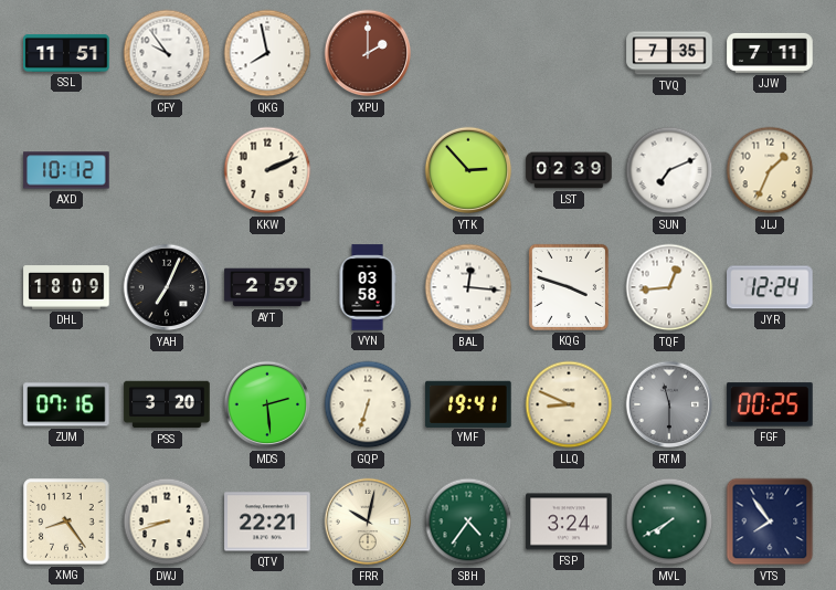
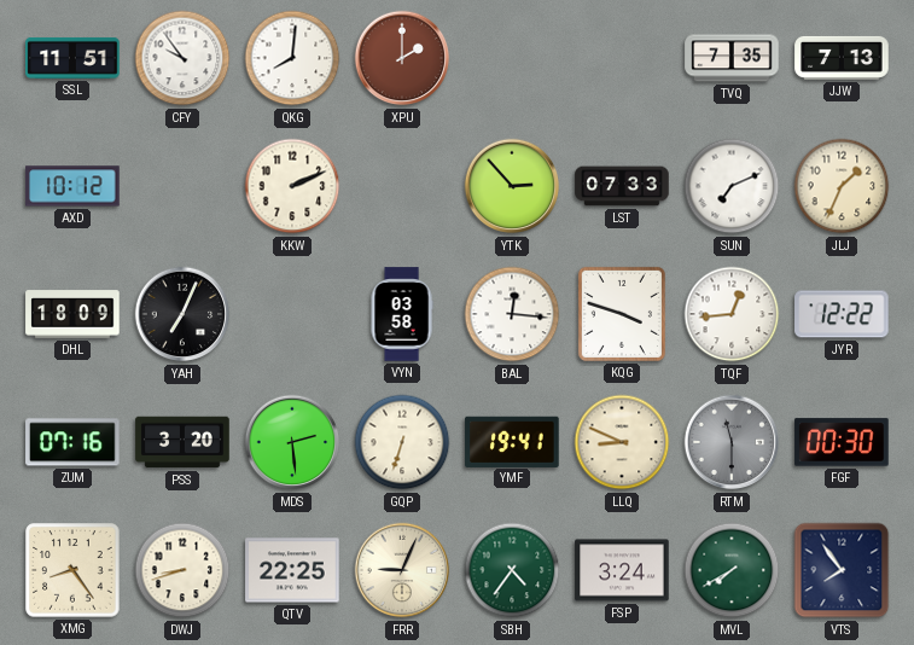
QKG: 7:58 -> 8:01 (292, 58)
JJW: 7:11 -> 7:13 (842, 58)
LST: 02:39 -> 07:33 (622, 186)
AYT: 2:59 -> none (267, 287)
JYR: 12:24 -> 12:22 (842, 314)
FGF: 00:25 -> 00:30 (842, 442)
QTV: 22:21 -> 22:25 (292, 570)
FRR: 10:02 -> 9:04 (402, 570)
